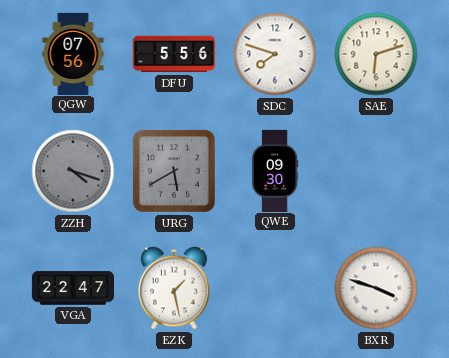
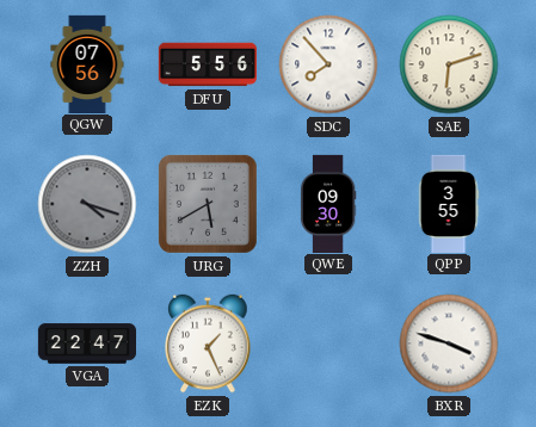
SDC: 7:48 -> 7:53 (328, 64)
QPP: none -> 3:55 (449, 203)
EZK: 1:28 -> 1:26 (208, 344)
